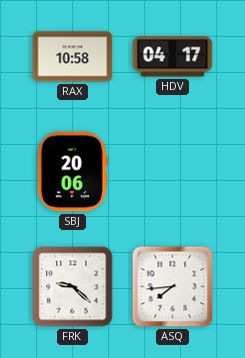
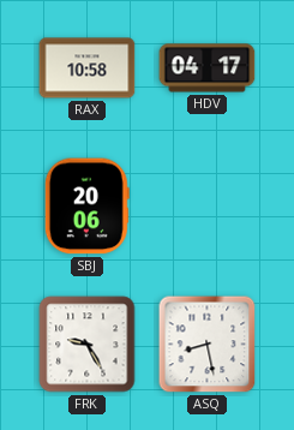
FRK: 9:22 -> 9:25 (88, 345)
ASQ: 7:44 -> 8:28 (208, 345)
